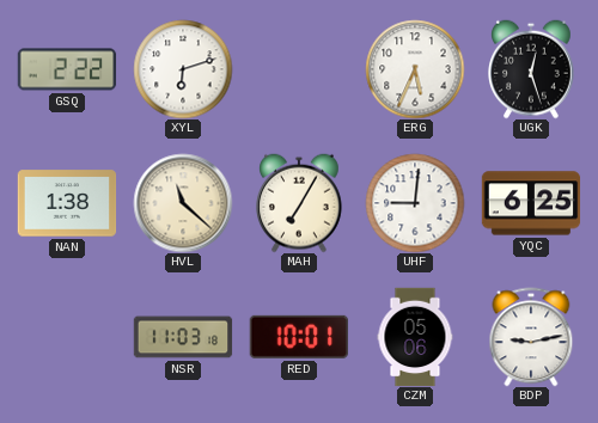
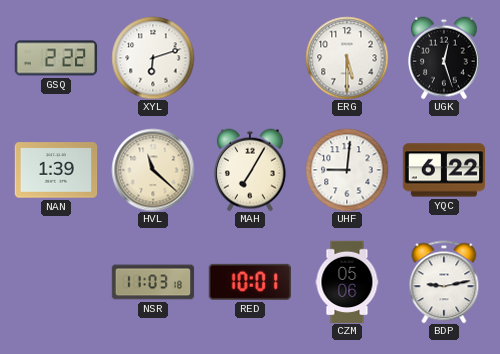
ERG: 5:34 -> 5:30 (347, 58)
NAN: 1:38 -> 1:39 (56, 170)
YQC: 6:25 -> 6:22 (444, 170)
